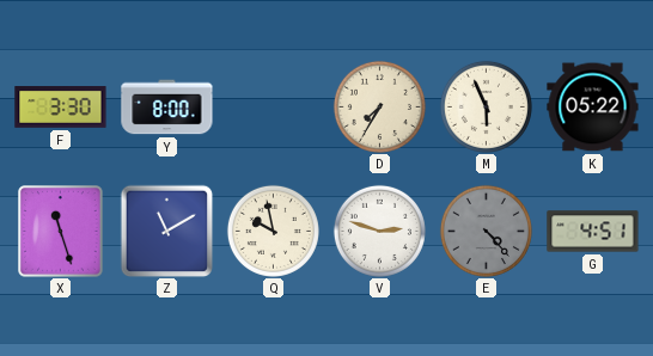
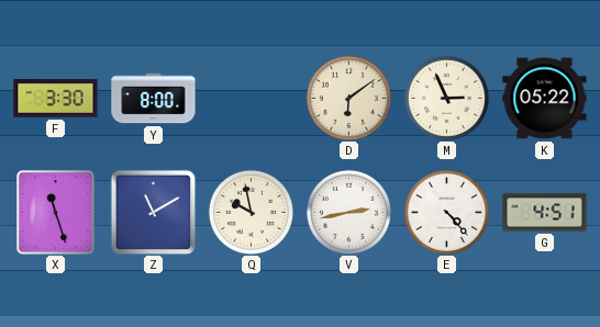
D: 7:35 -> 6:09 (348, 98)
M: 5:56 -> 2:56 (446, 98)
V: 2:48 -> 2:43 (348, 212)
E dial: grey -> white (446, 212)
